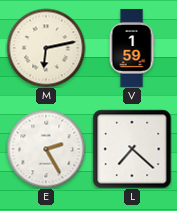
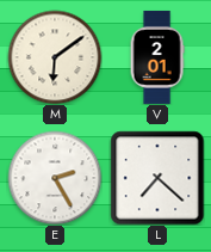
M: 6:13 -> 6:09 (55, 57)
V: 1:59 -> 2:01 (157, 57)
